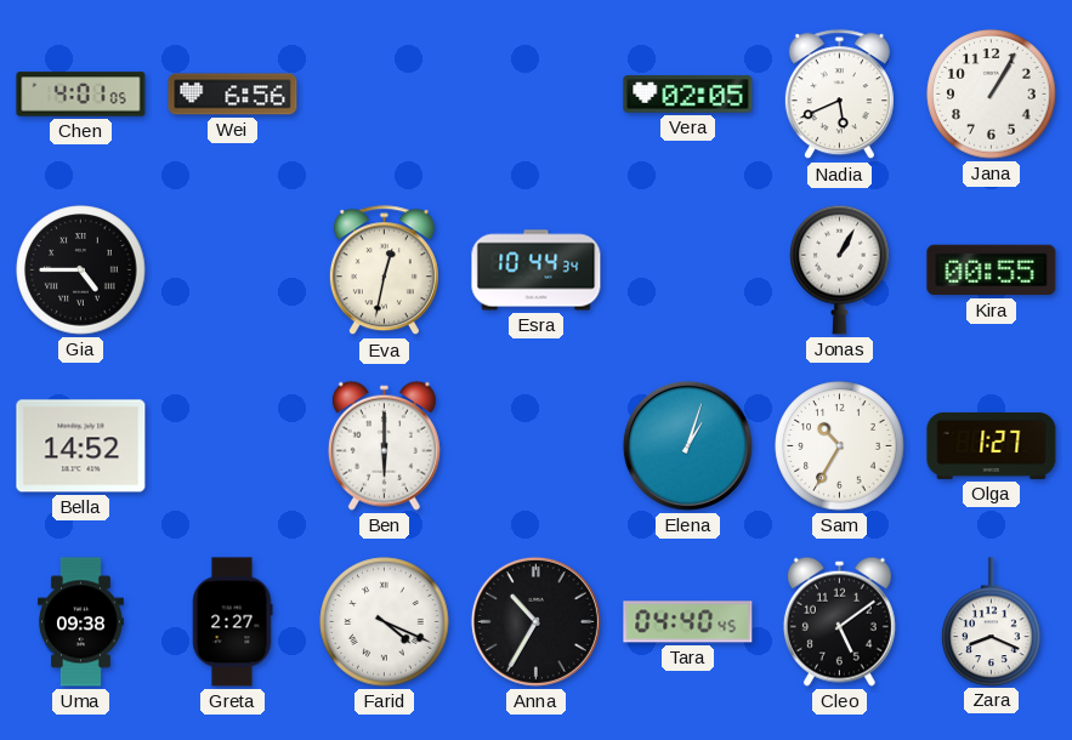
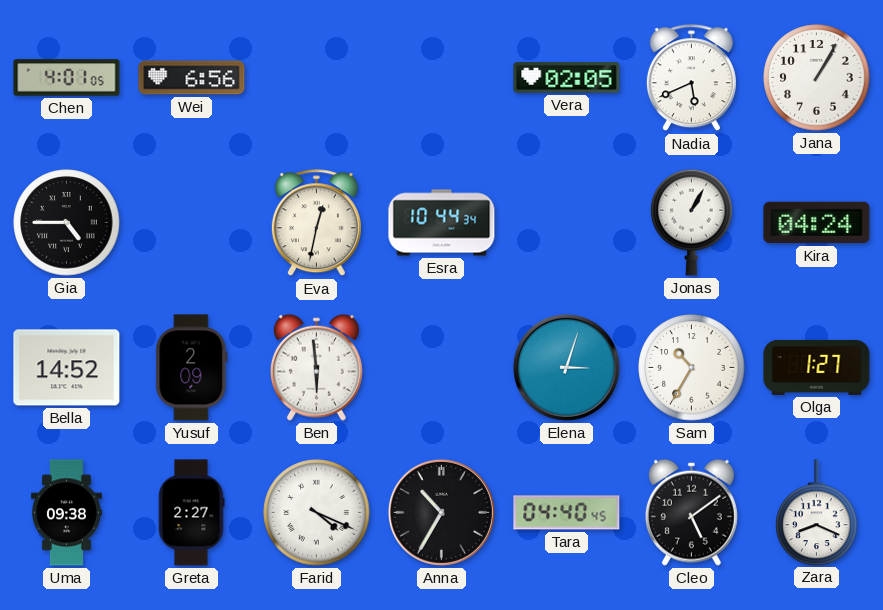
Kira: 00:55 -> 04:24 (817, 223)
Yusuf: none -> 2:09 (192, 368)
Ben: 6:00 -> 5:59 (316, 367)
Elena: 1:03 -> 3:03 (566, 367)
